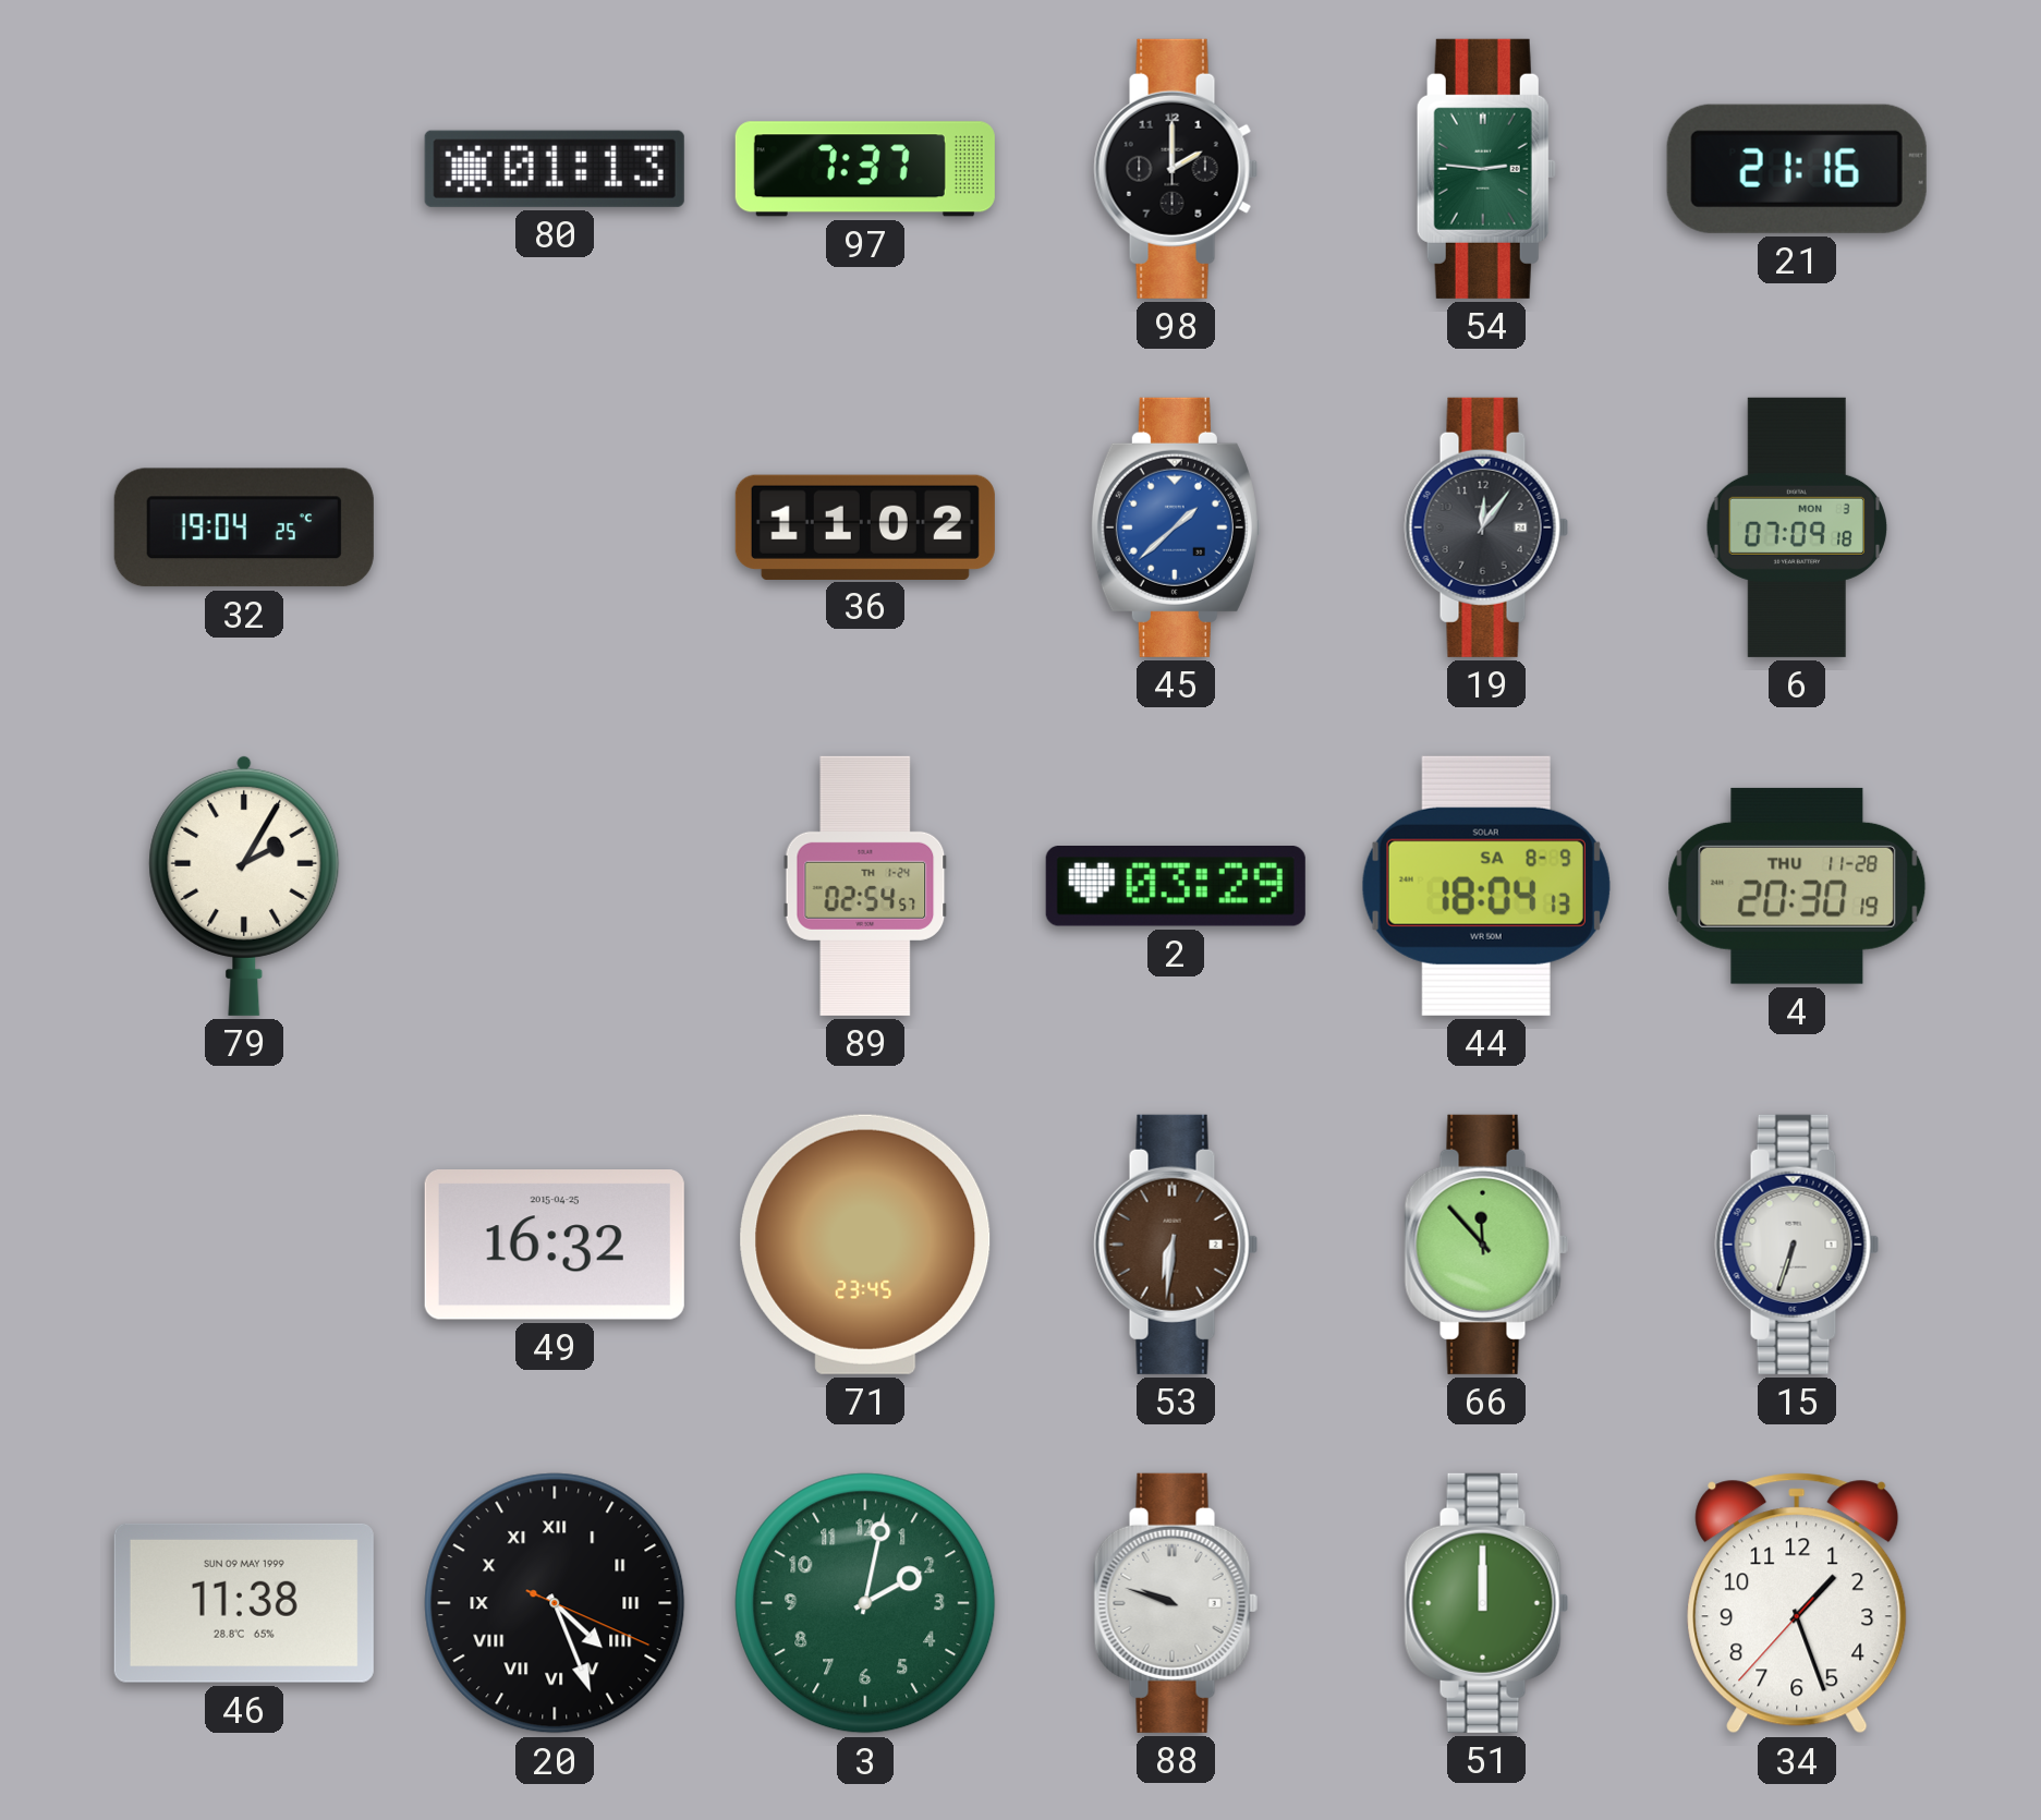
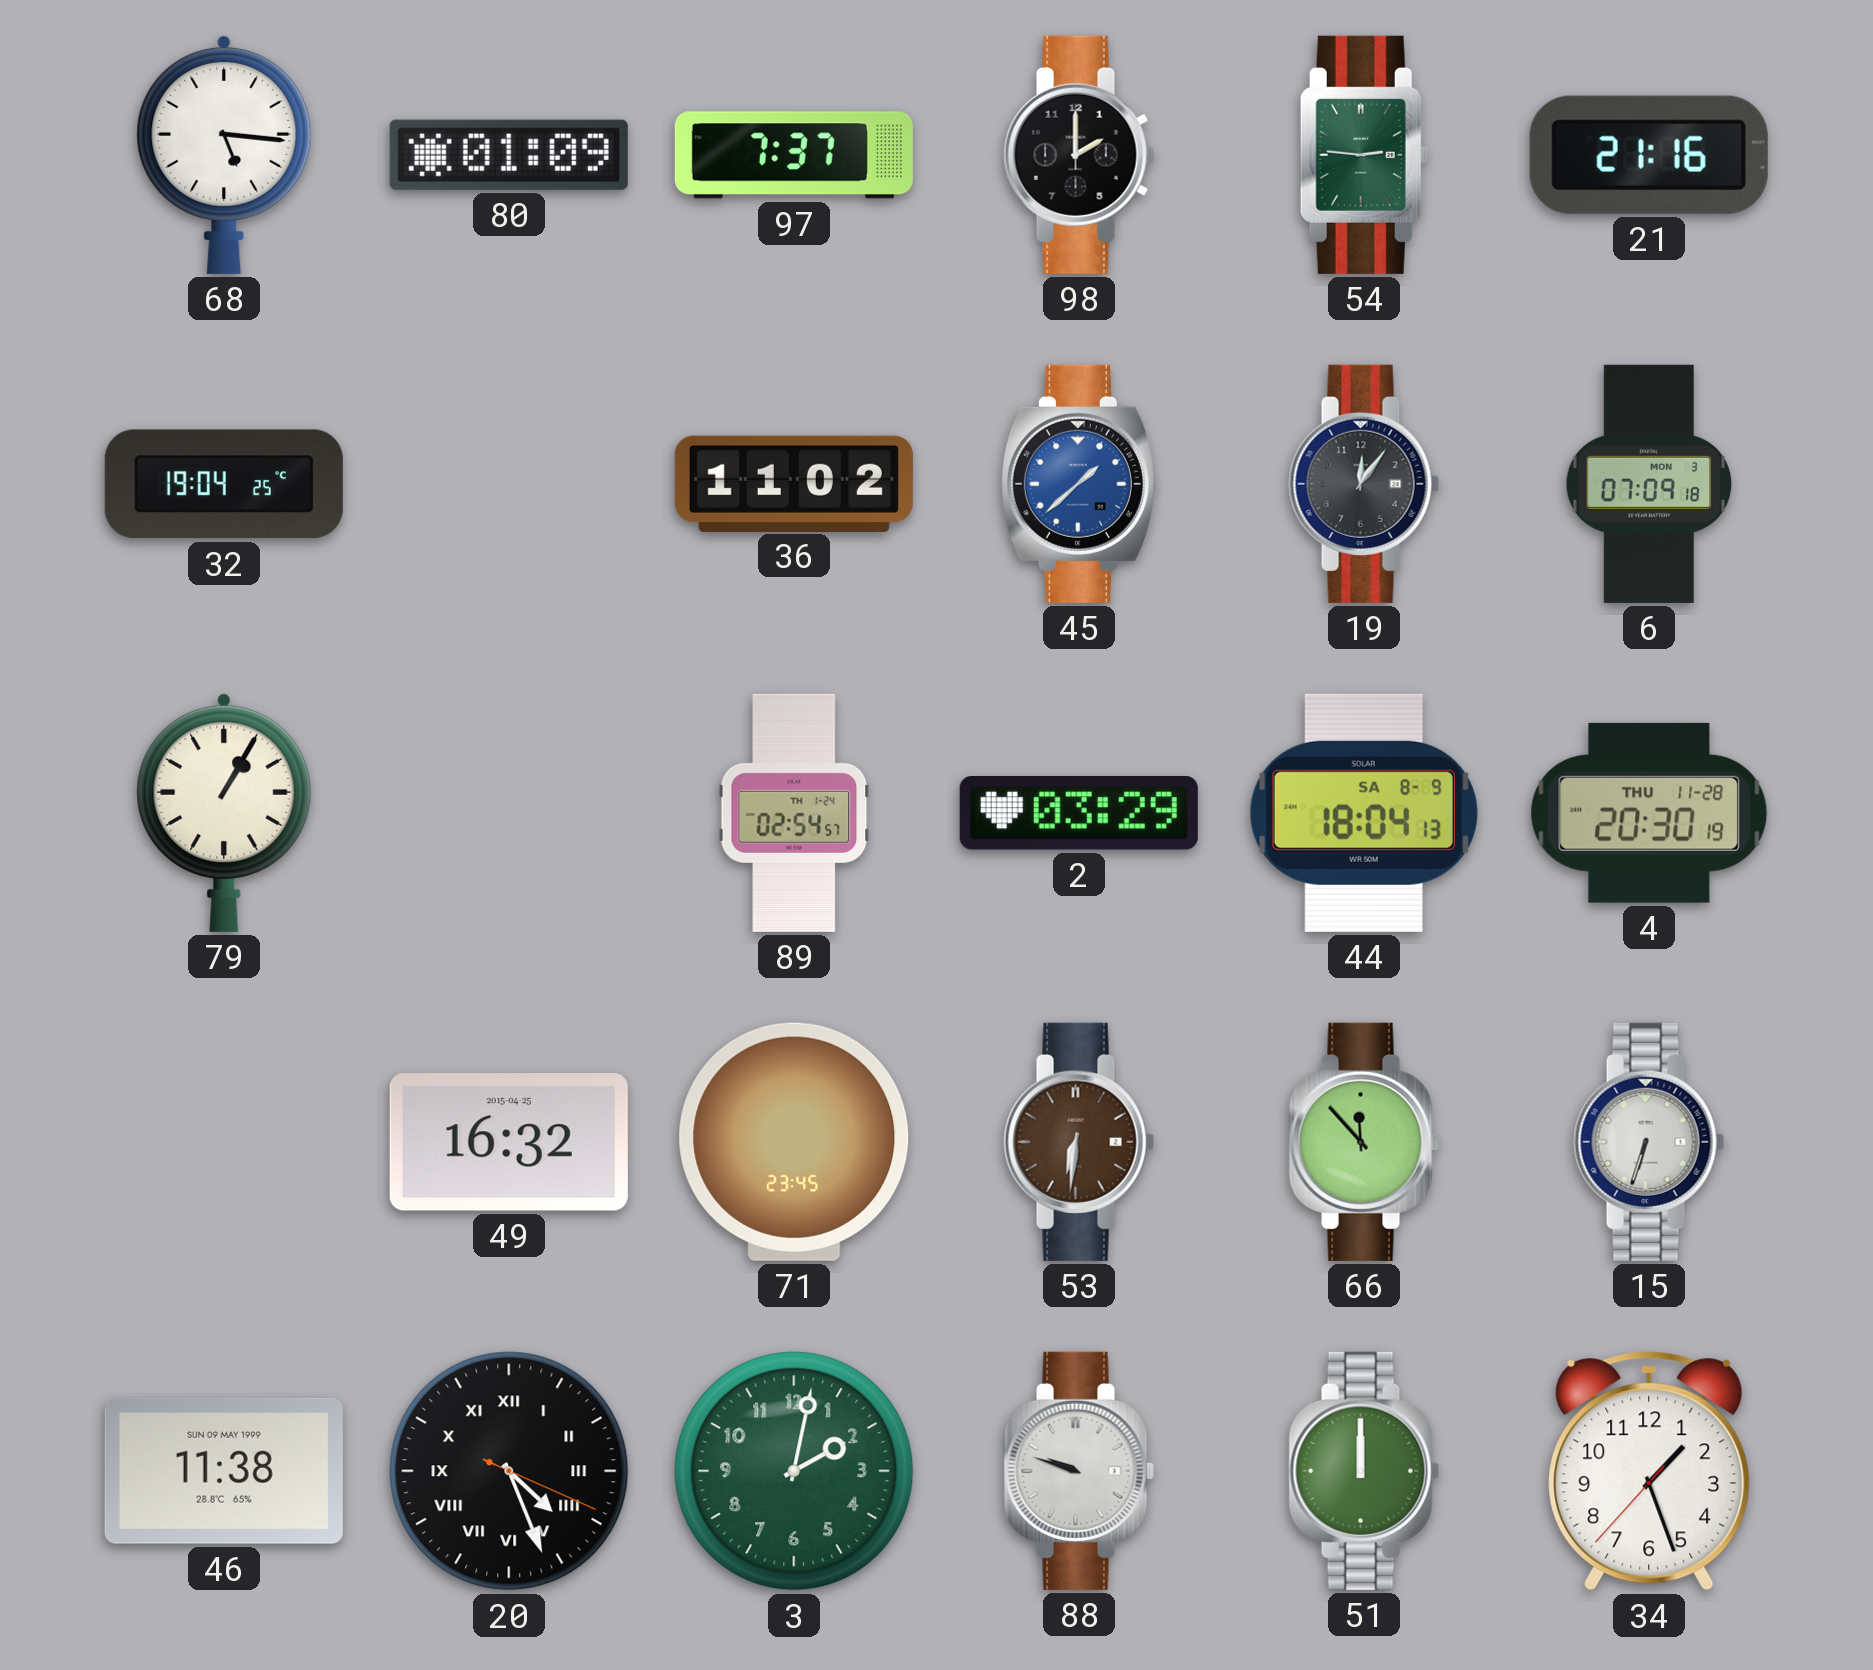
68: none -> 5:16 (224, 154)
80: 01:13 -> 01:09 (509, 155)
79: 2:05 -> 1:05 (224, 812)
